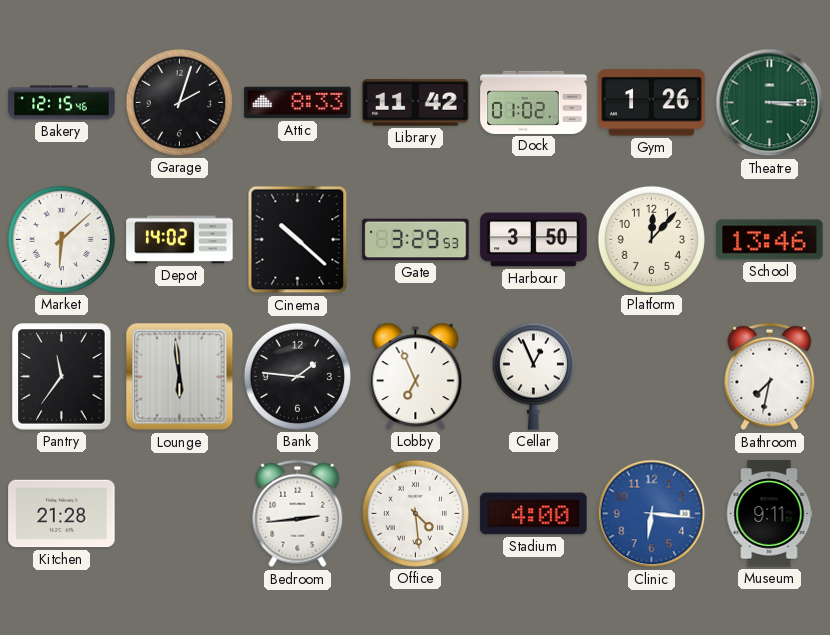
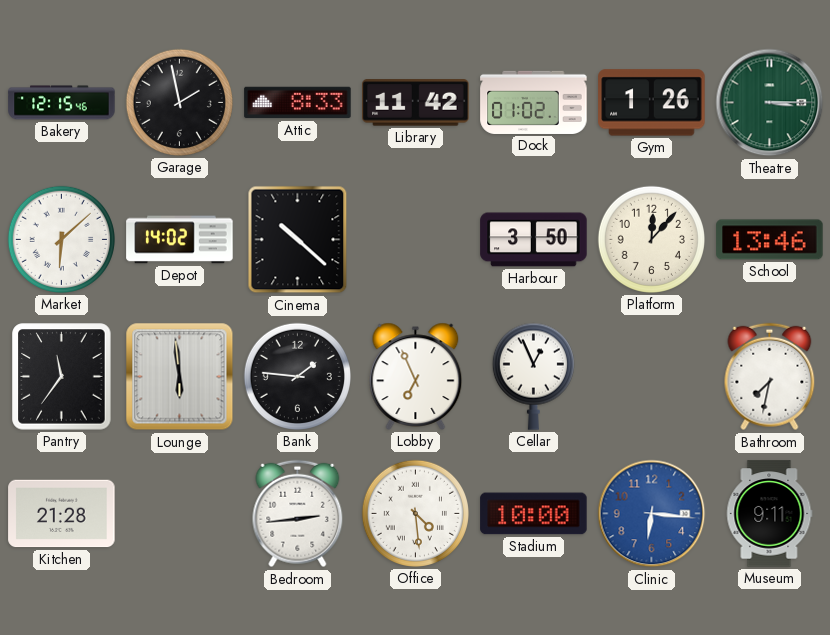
Garage: 2:03 -> 1:58 (179, 102)
Gate: 3:29 -> none (416, 240)
Stadium: 4:00 -> 10:00 (534, 514)
